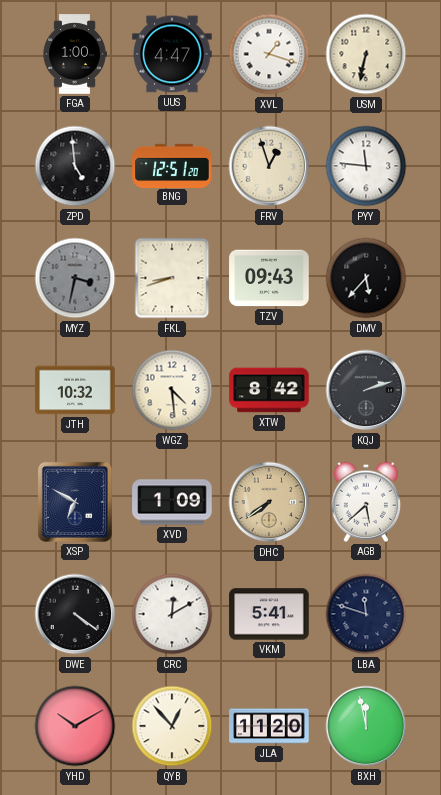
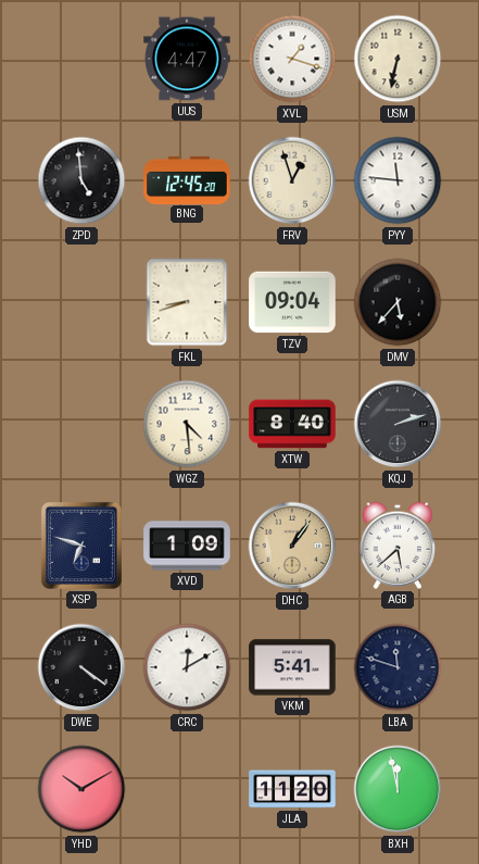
FGA: 1:00 -> none (75, 54)
BNG: 12:51 -> 12:45 (187, 179)
MYZ: 3:32 -> none (75, 278)
TZV: 09:43 -> 09:04 (292, 302)
JTH: 10:32 -> none (75, 390)
XTW: 8:42 -> 8:40 (292, 424)
XSP: 6:50 -> 6:48 (81, 546)
DHC: 7:39 -> 1:06 (292, 546)
QYB: 12:53 -> none (172, 726)
